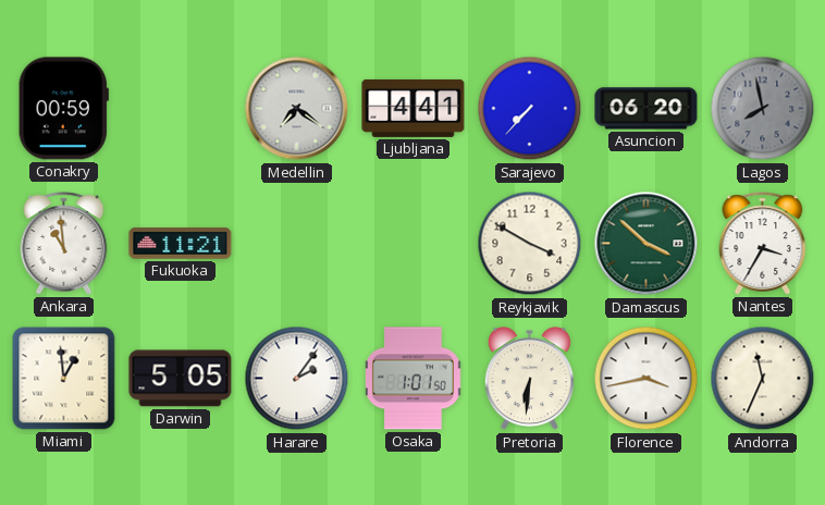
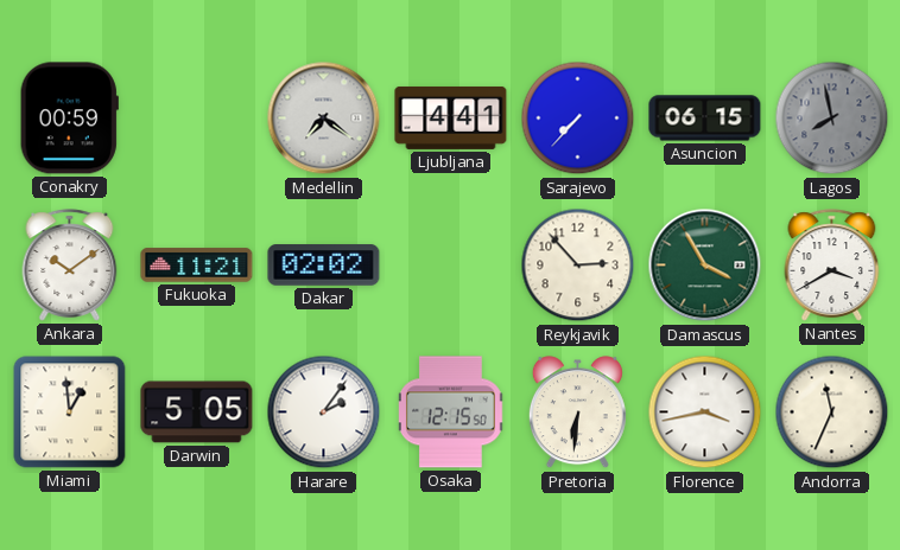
Asuncion: 06:20 -> 06:15 (705, 119)
Ankara: 10:59 -> 10:09 (70, 266)
Dakar: none -> 02:02 (324, 266)
Reykjavik: 3:50 -> 2:53 (578, 266)
Damascus: 3:52 -> 3:55 (705, 266)
Nantes: 3:35 -> 3:40 (832, 266)
Osaka: 1:01 -> 12:15 (451, 412)
